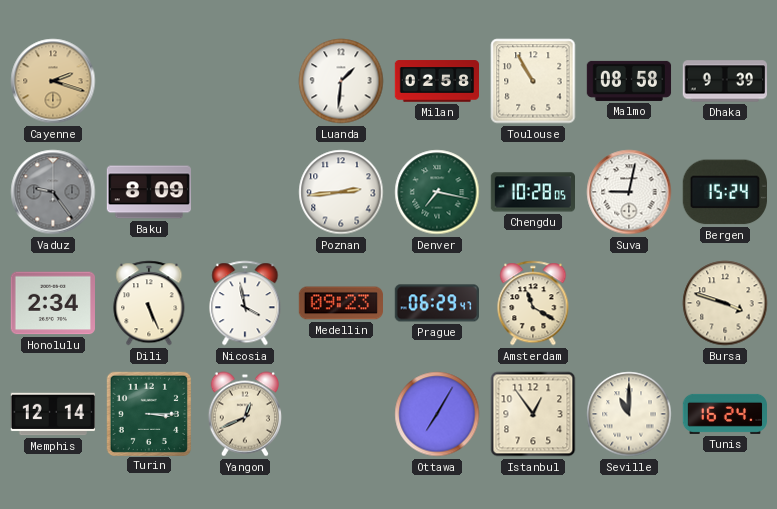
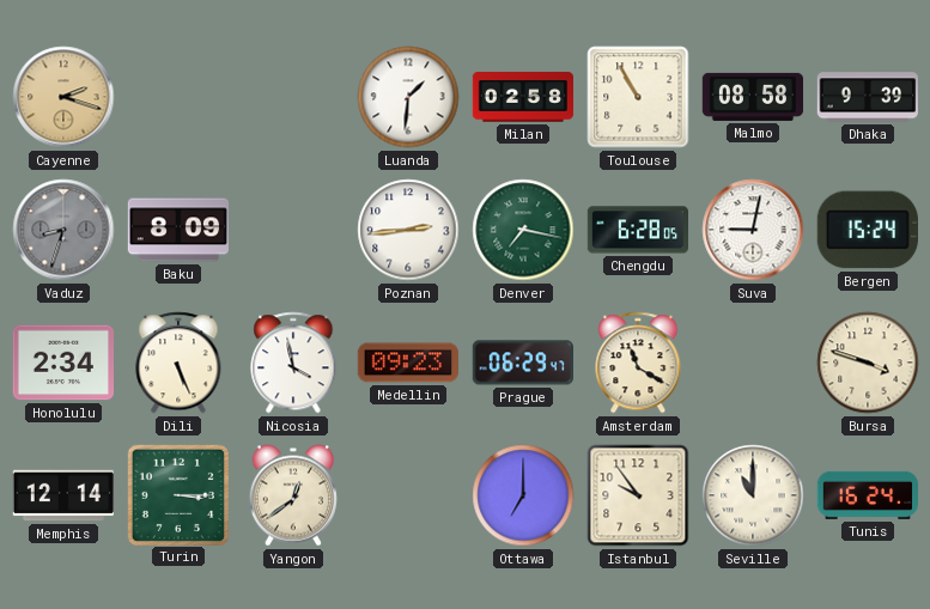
Vaduz: 9:24 -> 8:33 (63, 230)
Chengdu: 10:28 -> 6:28 (638, 230)
Yangon: 12:41 -> 12:39 (293, 495)
Ottawa: 7:05 -> 7:00 (523, 495)
Istanbul: 12:54 -> 9:54 (638, 495)
